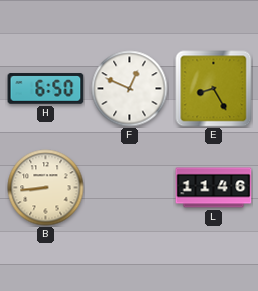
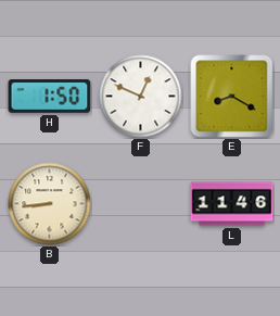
H: 6:50 -> 1:50 (50, 97)
E: 8:25 -> 8:20 (232, 97)
